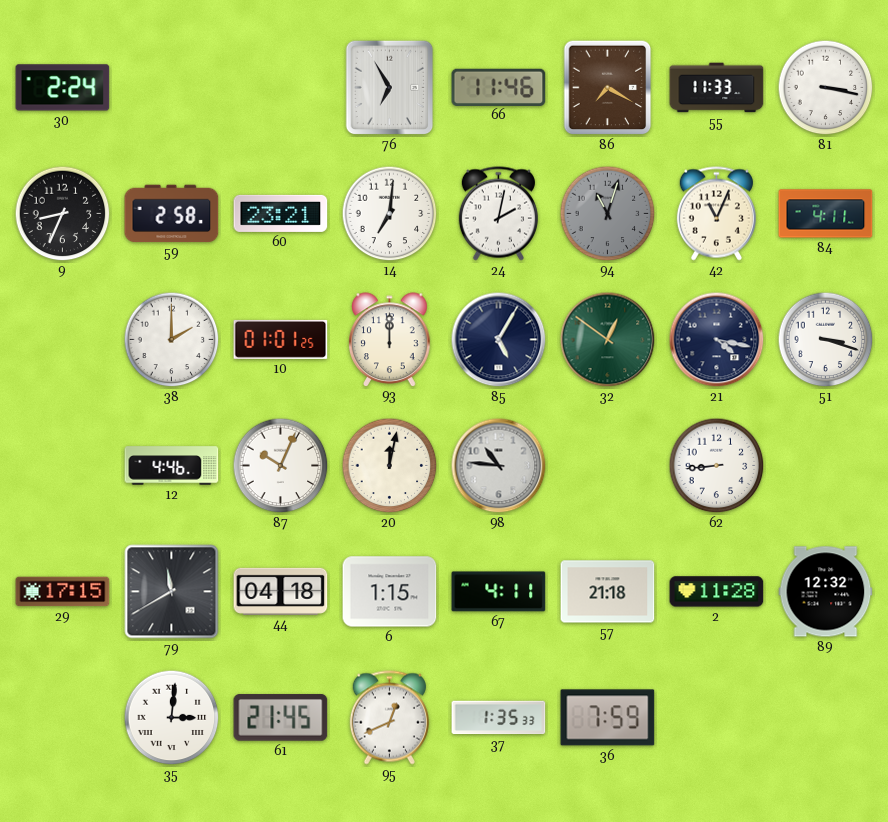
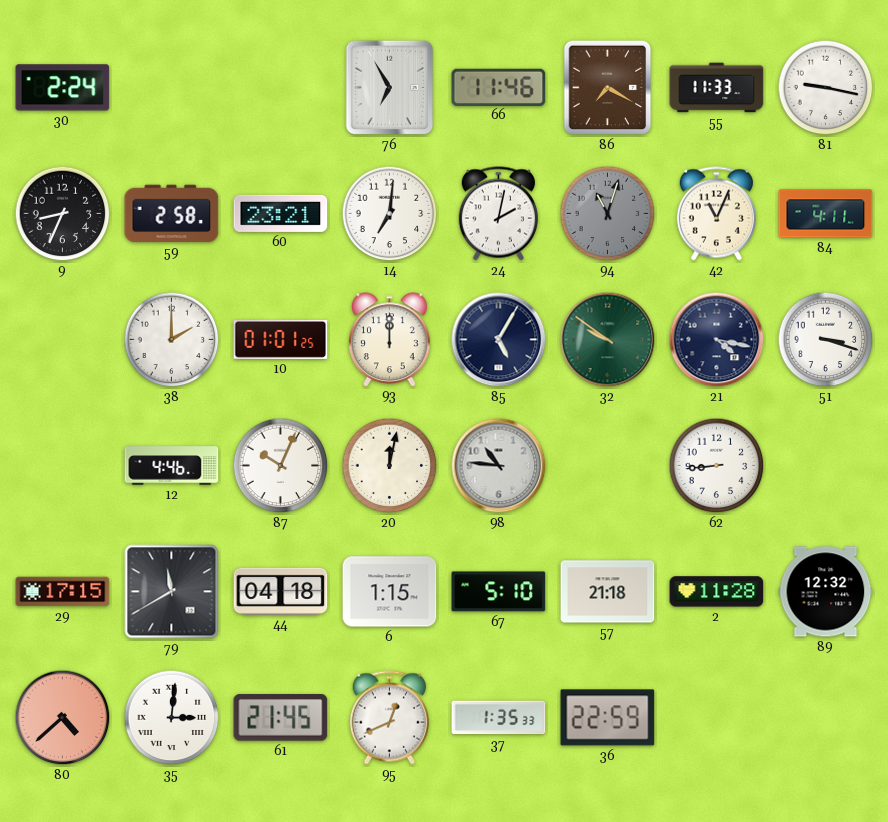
81: 3:17 -> 9:17 (826, 88)
32: 12:51 -> 9:51 (608, 340)
67: 4:11 -> 5:10 (499, 592)
80: none -> 4:38 (63, 718)
36: 7:59 -> 22:59 (608, 718)
